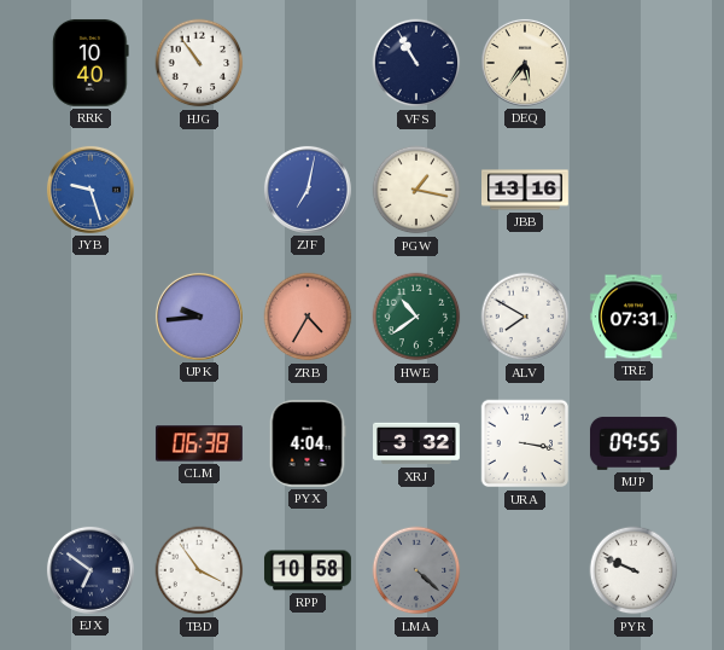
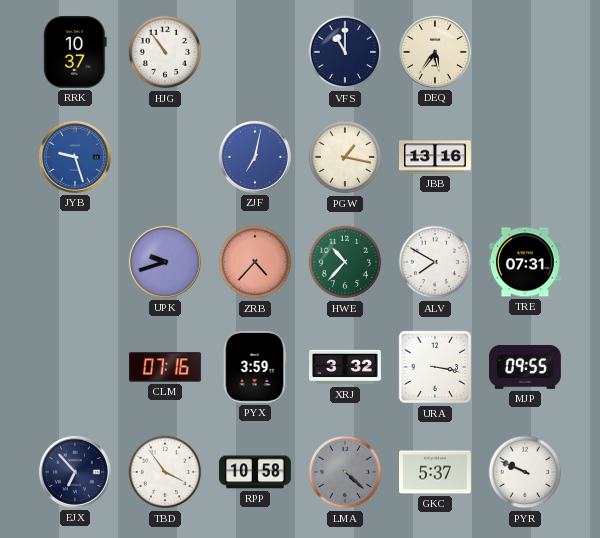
RRK: 10:40 -> 10:37 (75, 52)
VFS: 10:55 -> 11:00 (345, 52)
UPK: 9:44 -> 9:42 (165, 262)
ZRB: 4:35 -> 4:37 (255, 262)
HWE: 10:39 -> 10:37 (345, 262)
CLM: 06:38 -> 07:16 (165, 367)
PYX: 4:04 -> 3:59 (255, 367)
EJX: 6:51 -> 6:53 (75, 472)
GKC: none -> 5:37 (436, 472)
